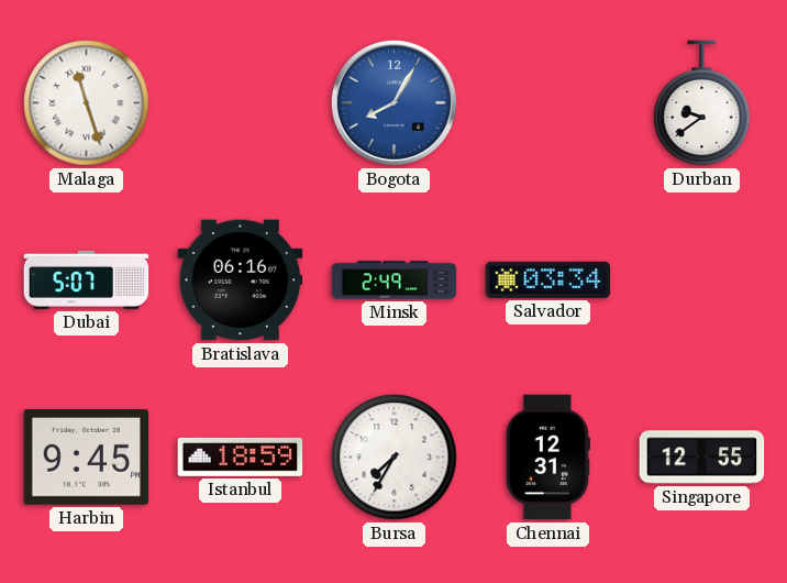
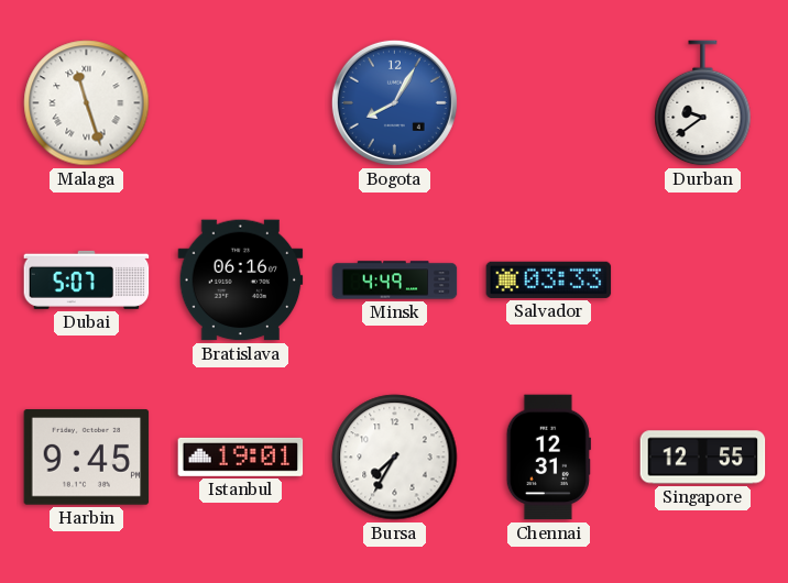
Minsk: 2:49 -> 4:49 (395, 280)
Salvador: 03:34 -> 03:33 (549, 279)
Istanbul: 18:59 -> 19:01 (241, 457)
